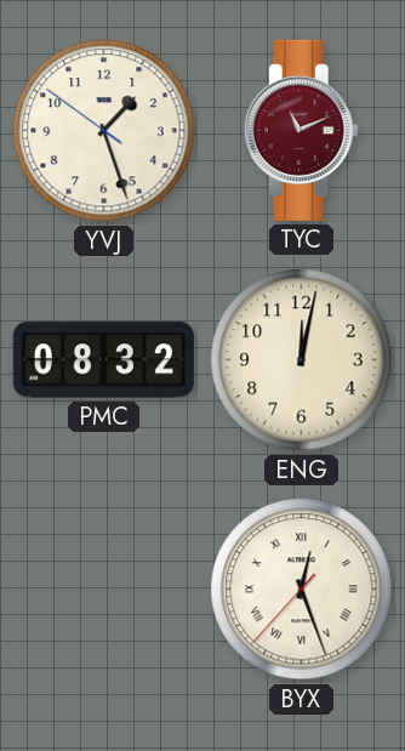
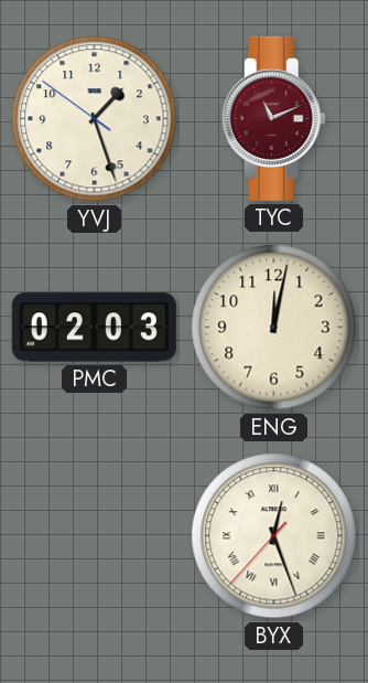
PMC: 08:32 -> 02:03 (94, 328)
